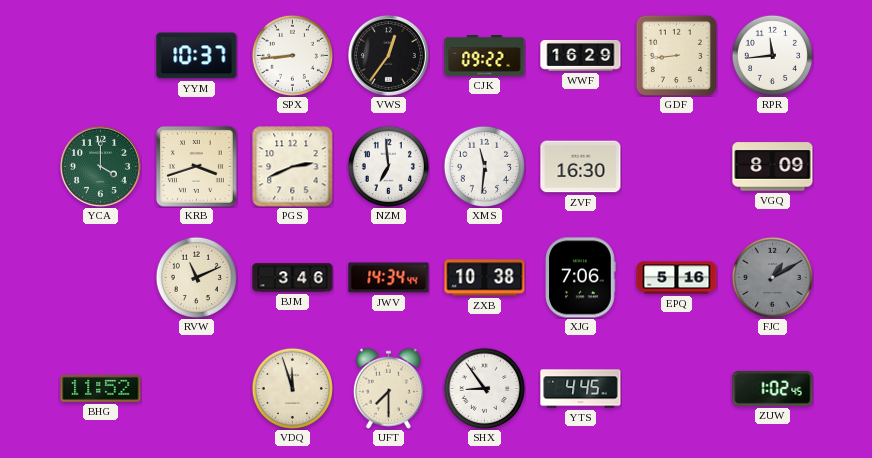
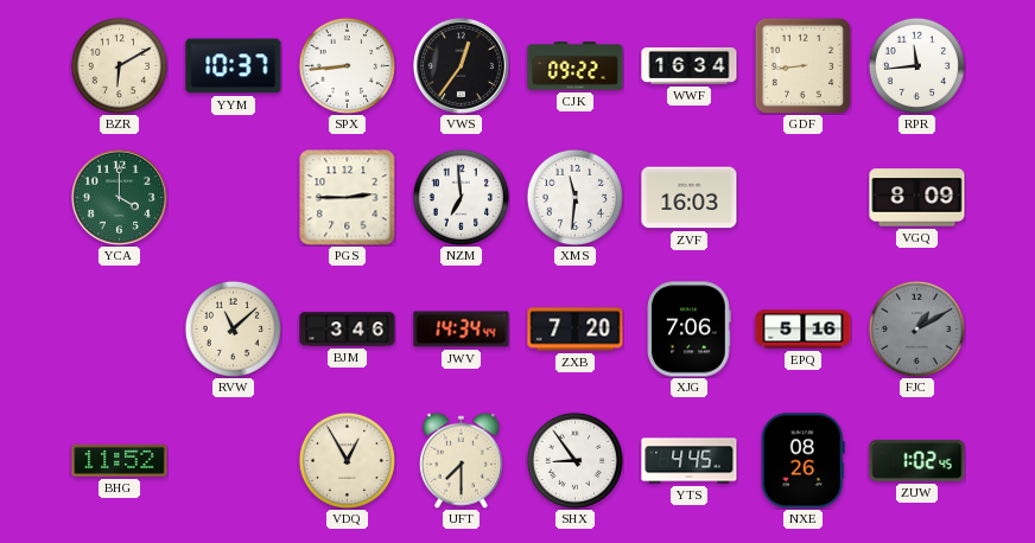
BZR: none -> 6:10 (119, 65)
WWF: 16:29 -> 16:34 (690, 66)
KRB: 3:42 -> none (196, 166)
PGS: 2:41 -> 2:45 (348, 198)
ZVF: 16:30 -> 16:03 (690, 198)
RVW: 11:11 -> 11:08 (233, 328)
ZXB: 10:38 -> 7:20 (576, 330)
VDQ: 11:57 -> 12:55 (347, 460)
NXE: none -> 08:26 (802, 461)
